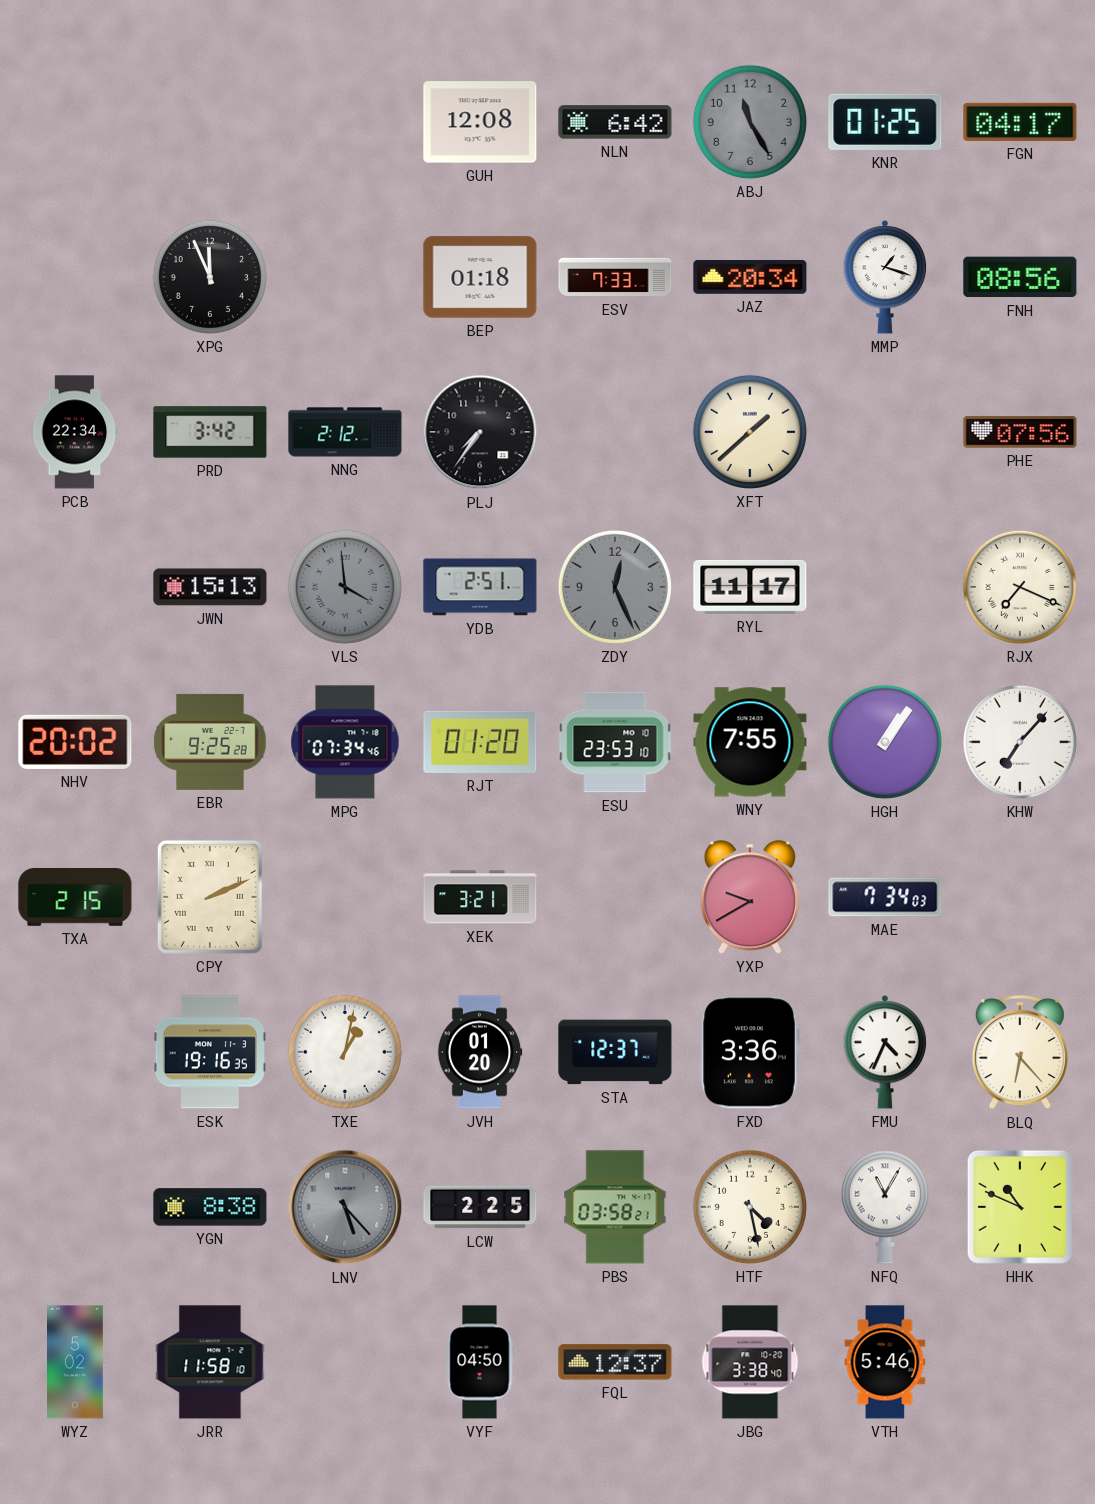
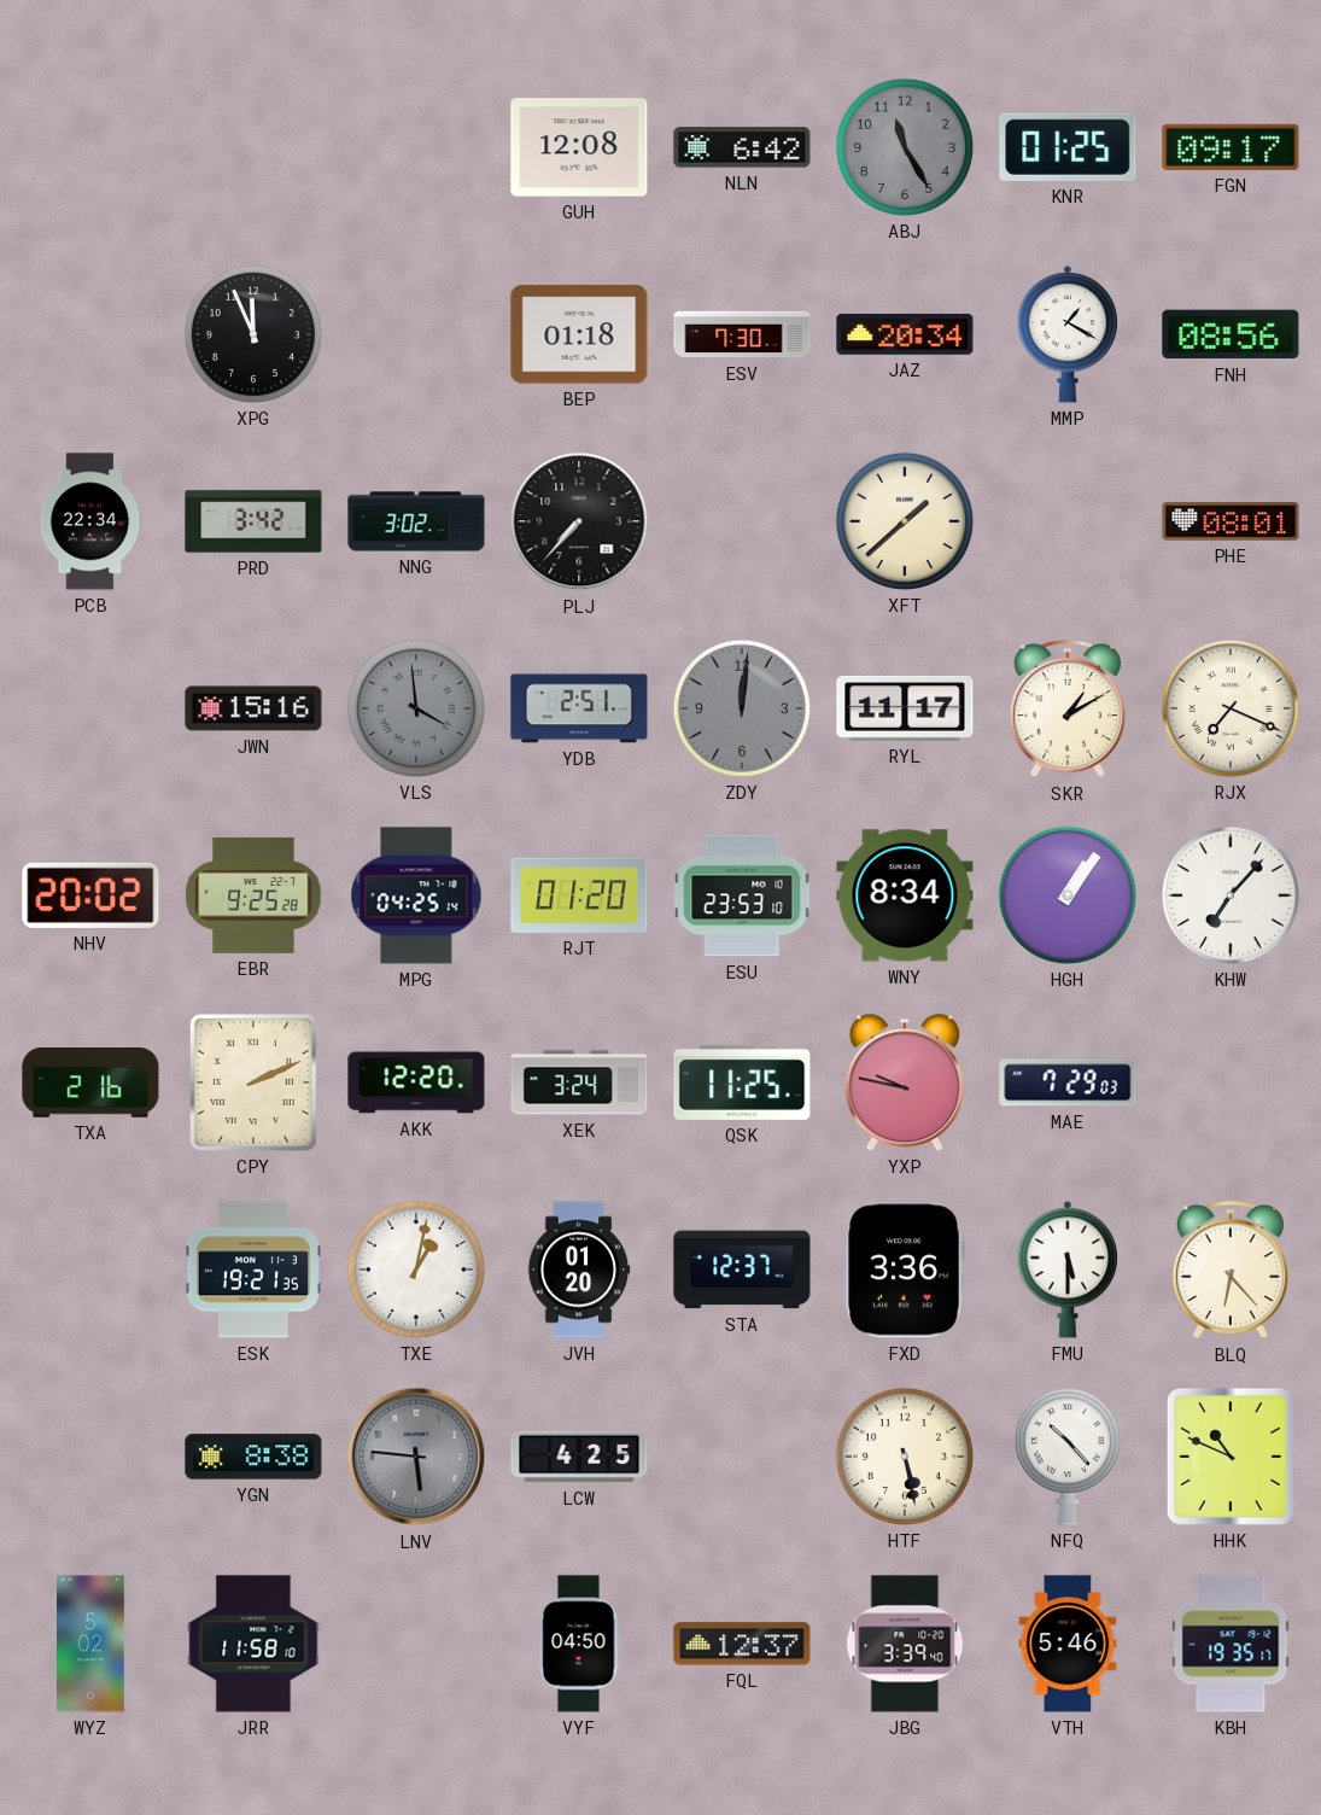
FGN: 04:17 -> 09:17 (1231, 147)
ESV: 7:33 -> 7:30 (742, 334)
MMP: 1:18 -> 1:20 (1068, 335)
NNG: 2:12 -> 3:02 (416, 521)
PLJ: 7:36 -> 7:37 (579, 521)
PHE: 07:56 -> 08:01 (1231, 521)
JWN: 15:13 -> 15:16 (253, 708)
ZDY: 12:26 -> 12:01 (742, 708)
SKR: none -> 1:10 (1068, 710)
MPG: 07:34 -> 04:25 (416, 895)
WNY: 7:55 -> 8:34 (905, 895)
TXA: 2:15 -> 2:16 (90, 1084)
AKK: none -> 12:20 (416, 1082)
XEK: 3:21 -> 3:24 (579, 1082)
QSK: none -> 11:25 (742, 1082)
YXP: 9:40 -> 9:47 (905, 1082)
MAE: 7:34 -> 7:29 (1068, 1082)
ESK: 19:16 -> 19:21 (253, 1270)
FMU: 4:34 -> 5:30 (1068, 1271)
LNV: 5:23 -> 5:46 (416, 1457)
LCW: 2:25 -> 4:25 (579, 1457)
PBS: 03:58 -> none (615, 1207)
HTF: 4:28 -> 5:28 (905, 1457)
NFQ: 11:05 -> 10:23 (1068, 1457)
JBG: 3:38 -> 3:39 (905, 1644)
KBH: none -> 19:35 (1231, 1644)
